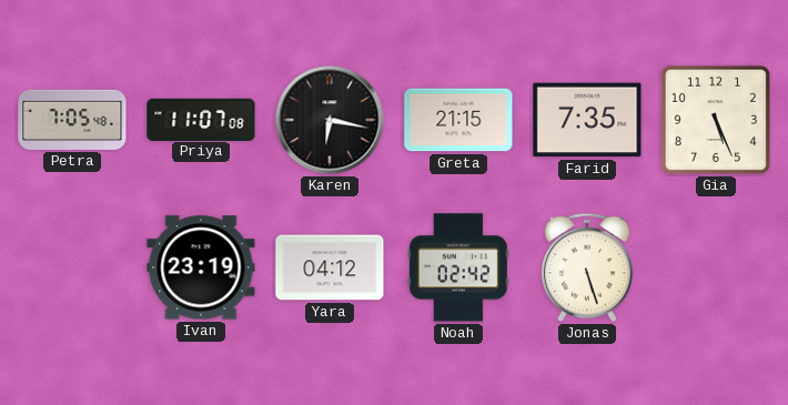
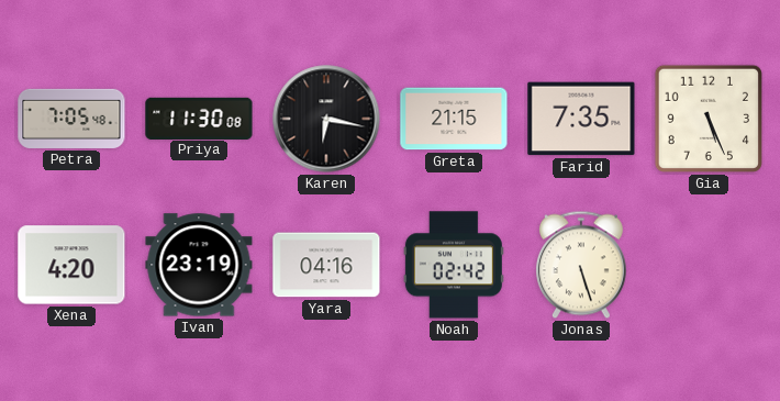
Priya: 11:07 -> 11:30 (199, 118)
Xena: none -> 4:20 (71, 265)
Yara: 04:12 -> 04:16 (326, 265)
